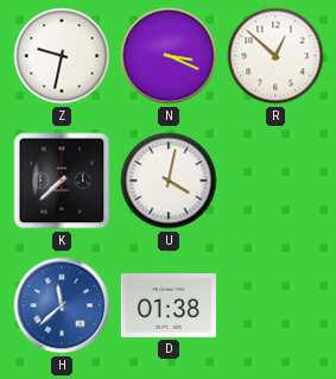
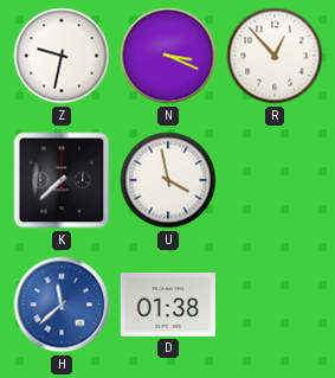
R: 12:52 -> 12:53 (275, 56)
U: 4:02 -> 3:58 (168, 180)
